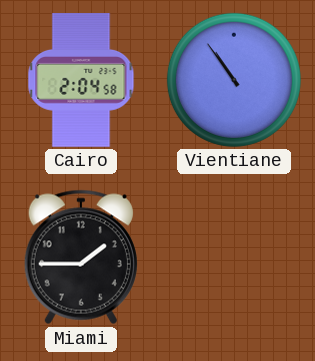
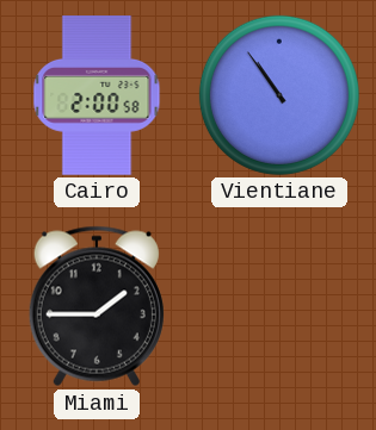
Cairo: 2:04 -> 2:00 (97, 95)
